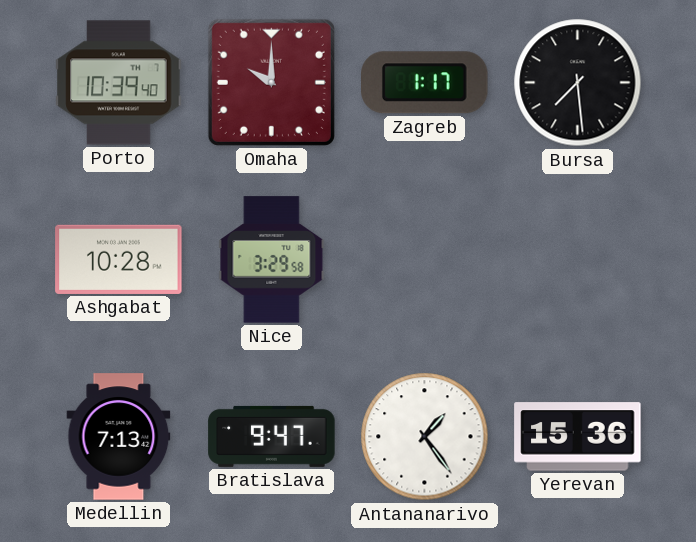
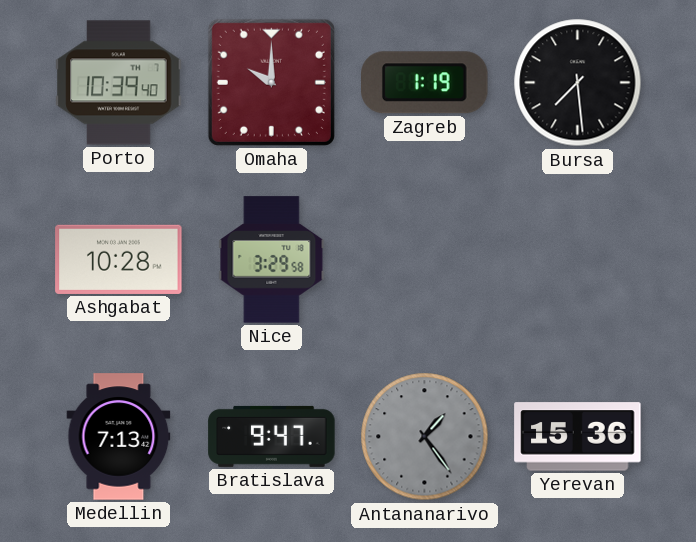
Zagreb: 1:17 -> 1:19 (425, 83)
Antananarivo dial: white -> grey (425, 437)
